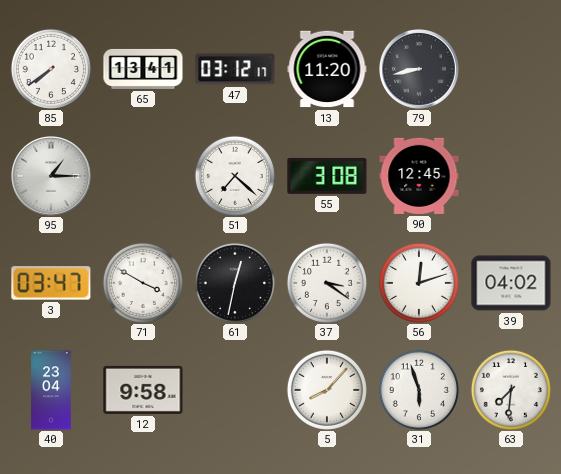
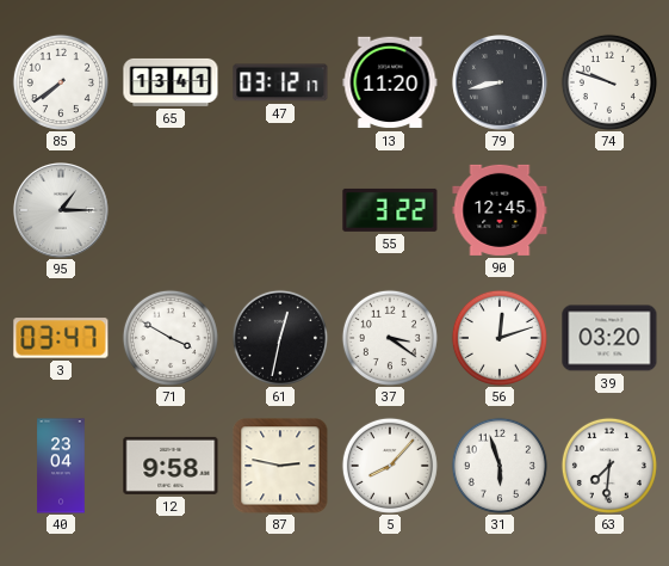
74: none -> 9:48 (609, 82)
51: 7:22 -> none (235, 176)
55: 3:08 -> 3:22 (390, 210)
39: 04:02 -> 03:20 (609, 338)
87: none -> 2:47 (280, 466)
